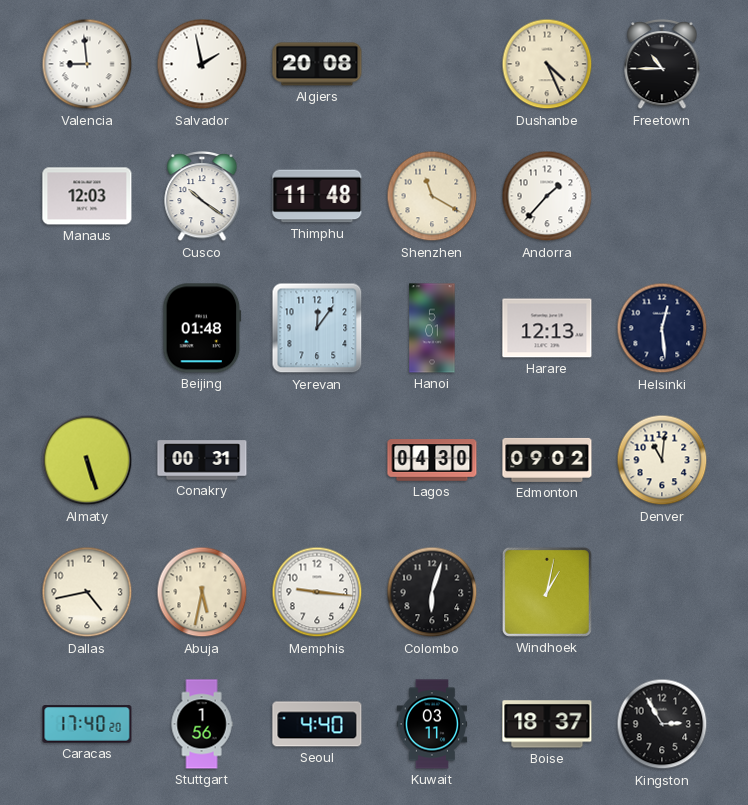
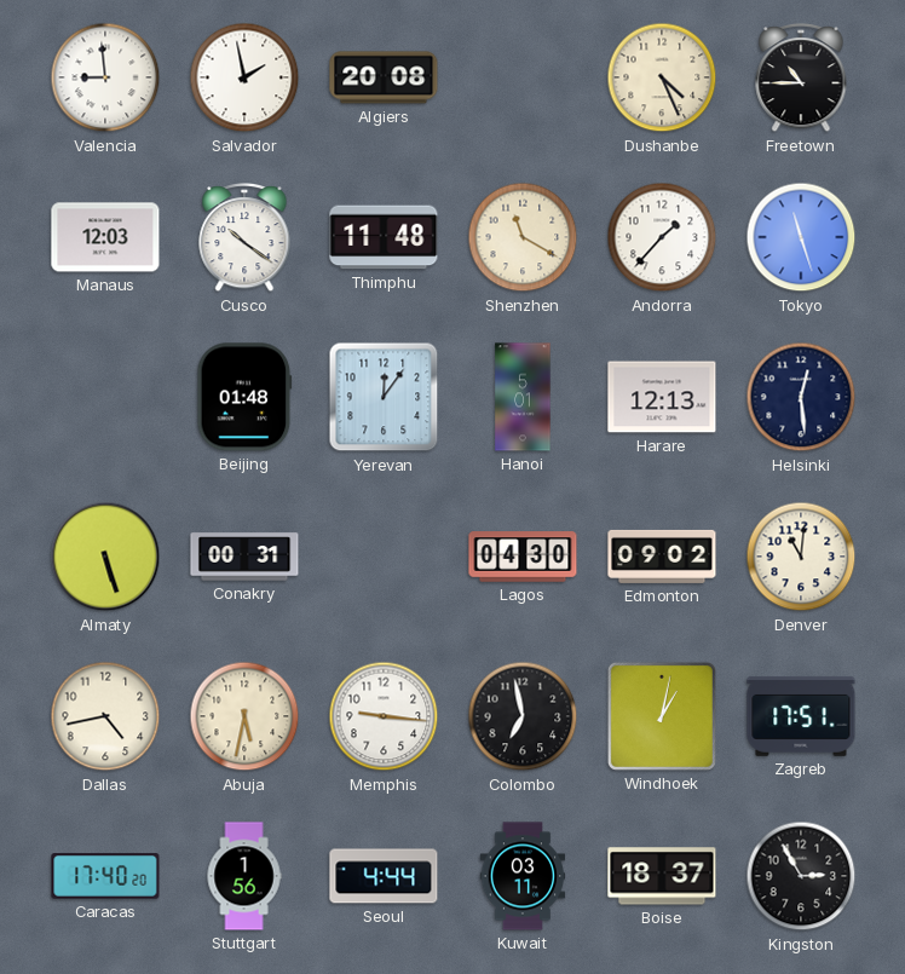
Tokyo: none -> 11:27 (801, 237)
Colombo: 6:03 -> 6:58 (523, 716)
Zagreb: none -> 17:51 (801, 716)
Seoul: 4:40 -> 4:44 (384, 876)
